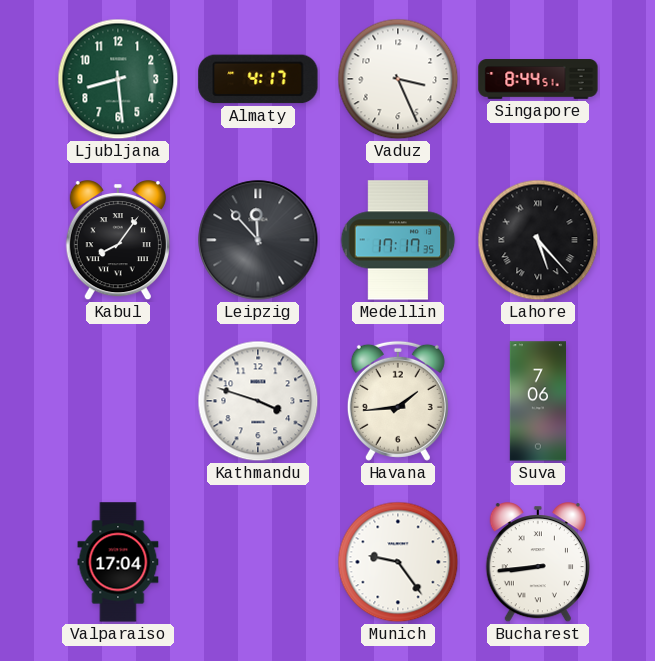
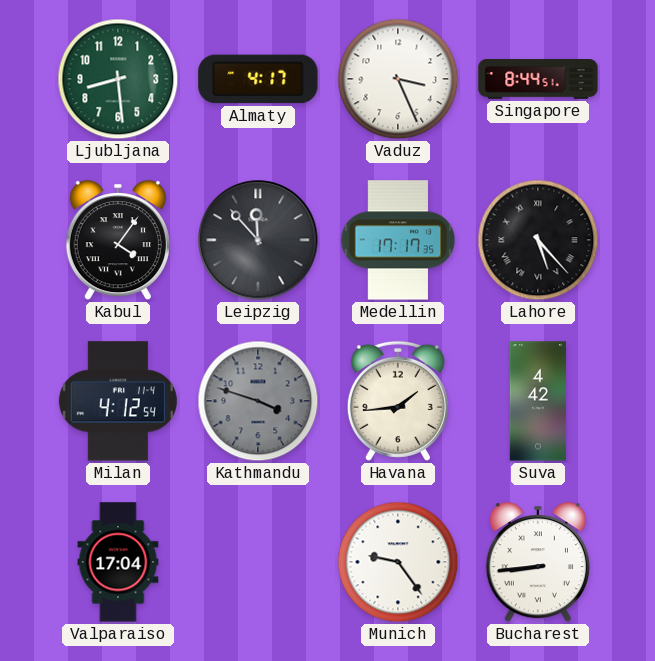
Kabul: 8:06 -> 4:06 (118, 241)
Milan: none -> 4:12 (118, 401)
Kathmandu dial: white -> grey (258, 401)
Suva: 7:06 -> 4:42 (537, 401)
